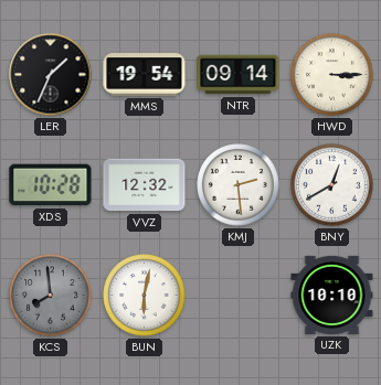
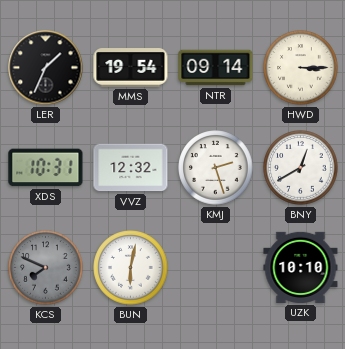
XDS: 10:28 -> 10:31 (46, 168)
KMJ: 2:29 -> 2:27 (216, 168)
KCS: 7:59 -> 7:49 (46, 268)
